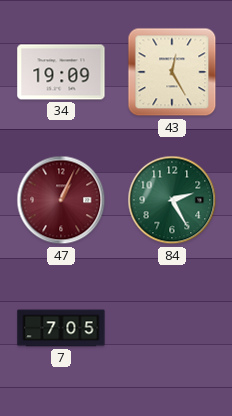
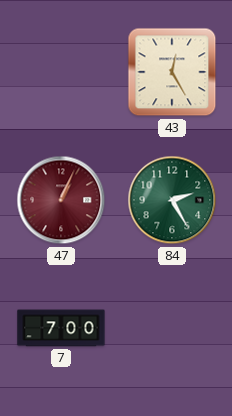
34: 19:09 -> none (61, 72)
7: 7:05 -> 7:00 (61, 328)
